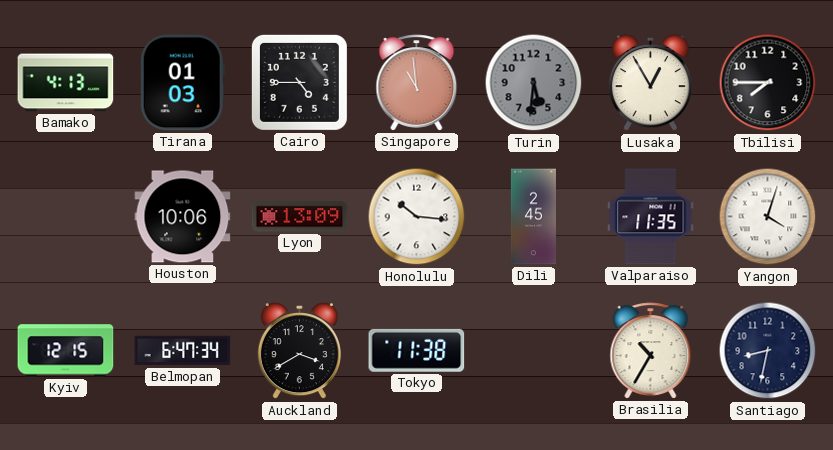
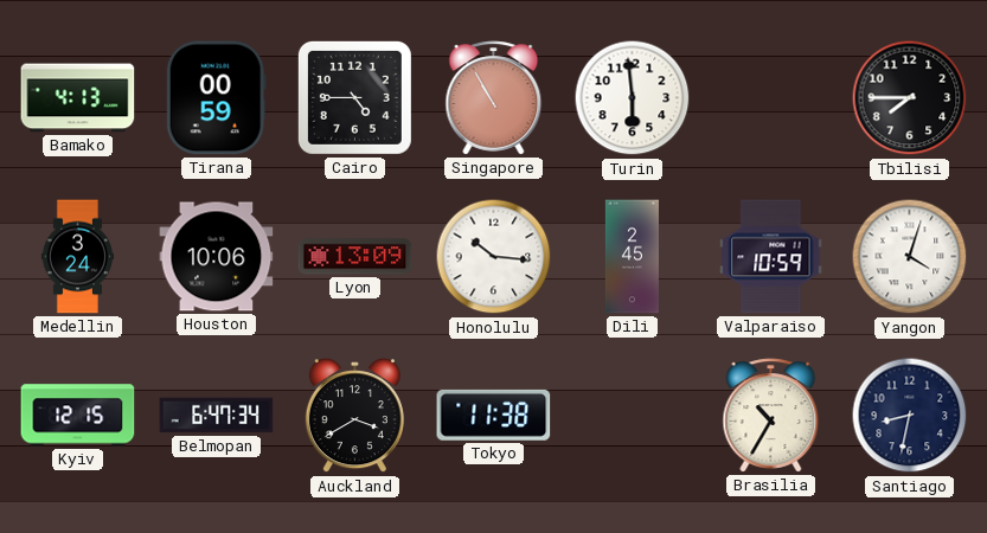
Tirana: 01:03 -> 00:59 (216, 98)
Singapore: 10:59 -> 10:55 (494, 98)
Turin: 5:31 -> 5:59 (633, 98)
Turin dial: grey -> white (633, 98)
Lusaka: 12:55 -> none (650, 83)
Medellin: none -> 3:24 (77, 257)
Valparaiso: 11:35 -> 10:59 (771, 257)
